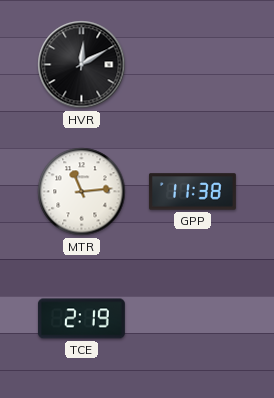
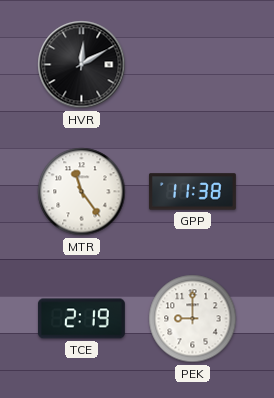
MTR: 11:14 -> 11:24 (82, 192)
PEK: none -> 9:00 (193, 319)
